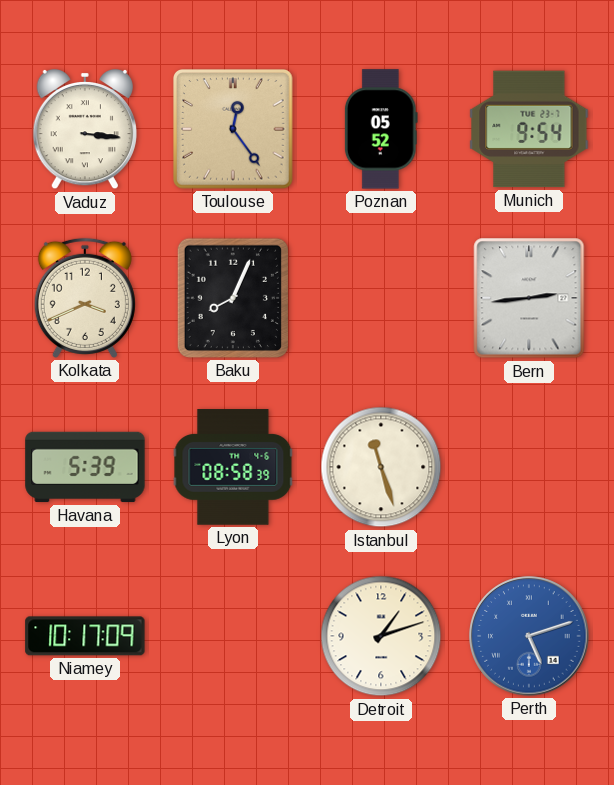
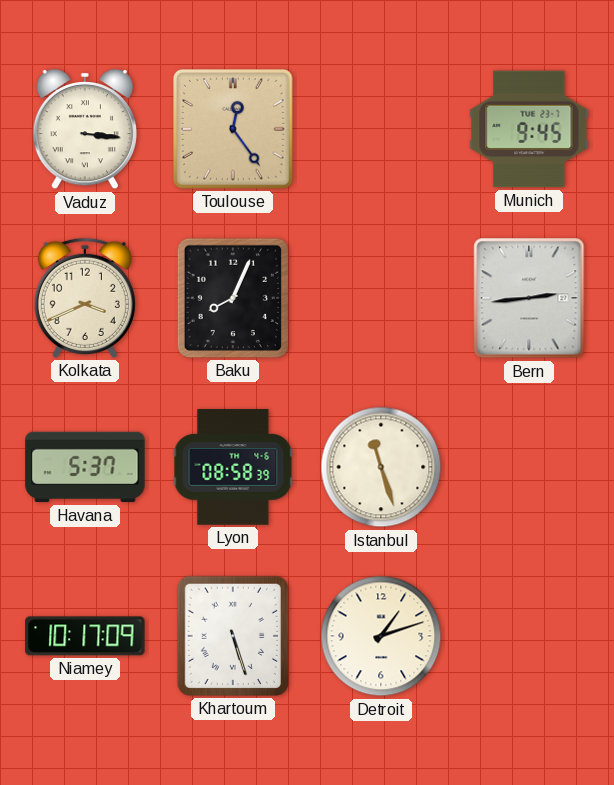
Poznan: 05:52 -> none (381, 129)
Munich: 9:54 -> 9:45 (529, 129)
Havana: 5:39 -> 5:37 (85, 467)
Khartoum: none -> 5:27 (233, 636)
Perth: 5:12 -> none (529, 636)
